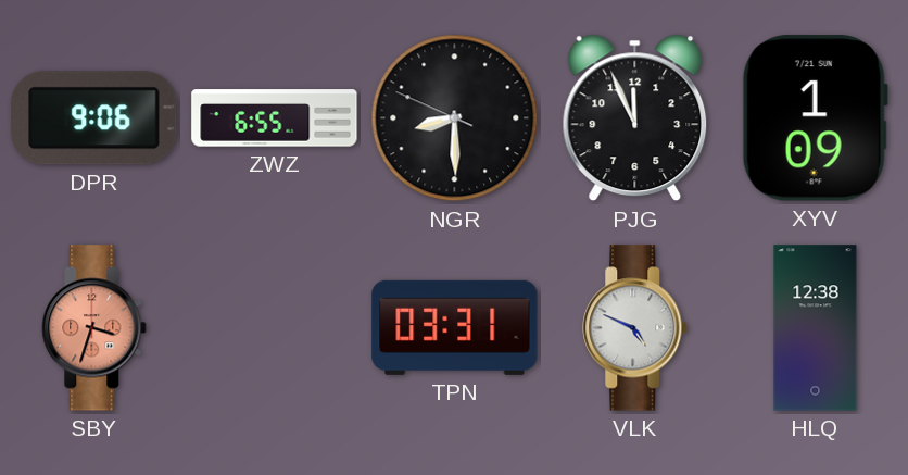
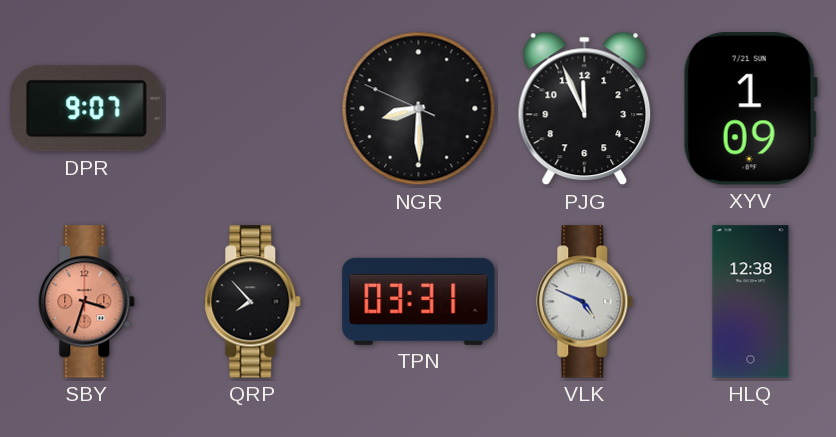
DPR: 9:06 -> 9:07 (87, 109)
ZWZ: 6:55 -> none (275, 118)
QRP: none -> 7:53 (253, 302)
